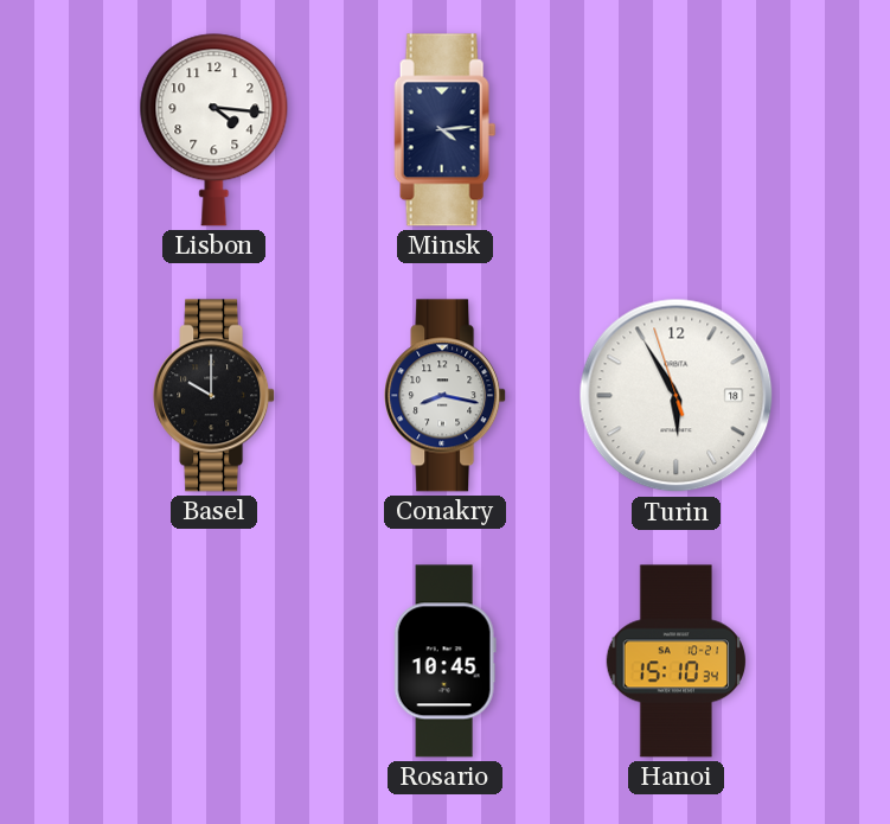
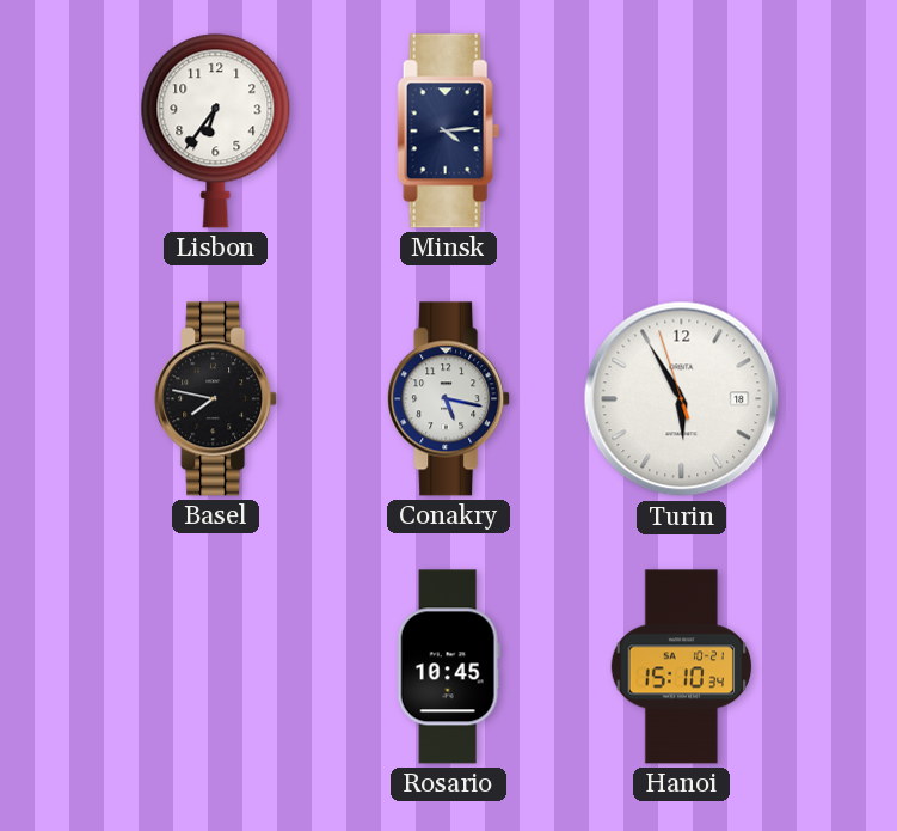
Lisbon: 4:16 -> 6:36 (216, 132)
Basel: 10:00 -> 7:47 (216, 399)
Conakry: 8:17 -> 5:17 (449, 399)
